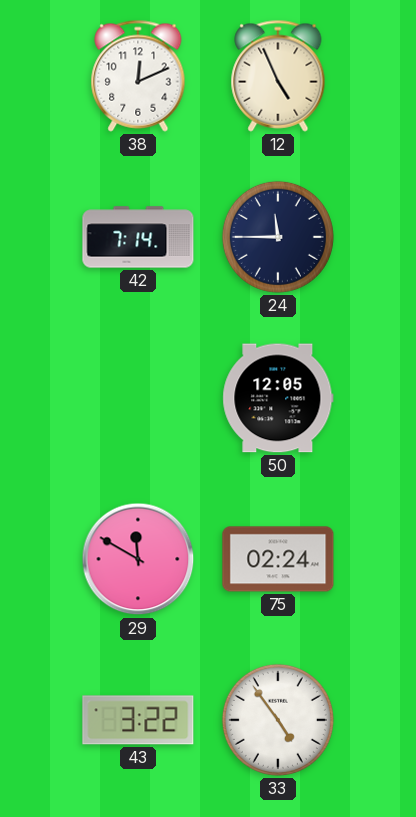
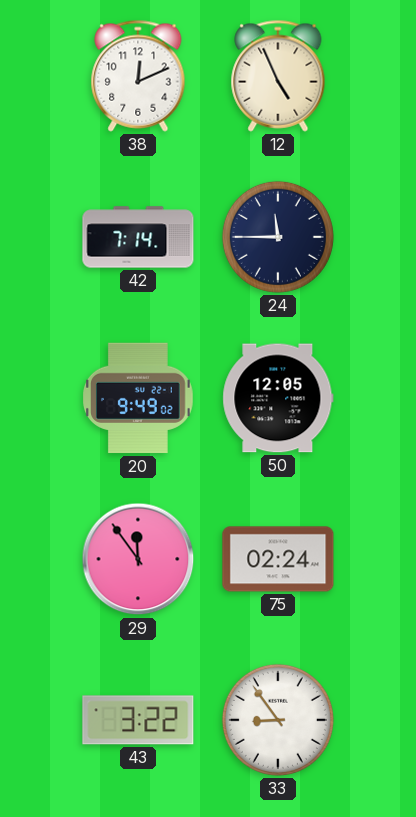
20: none -> 9:49 (139, 398)
29: 11:50 -> 11:54 (138, 559)
33: 4:54 -> 8:54 (278, 720)
